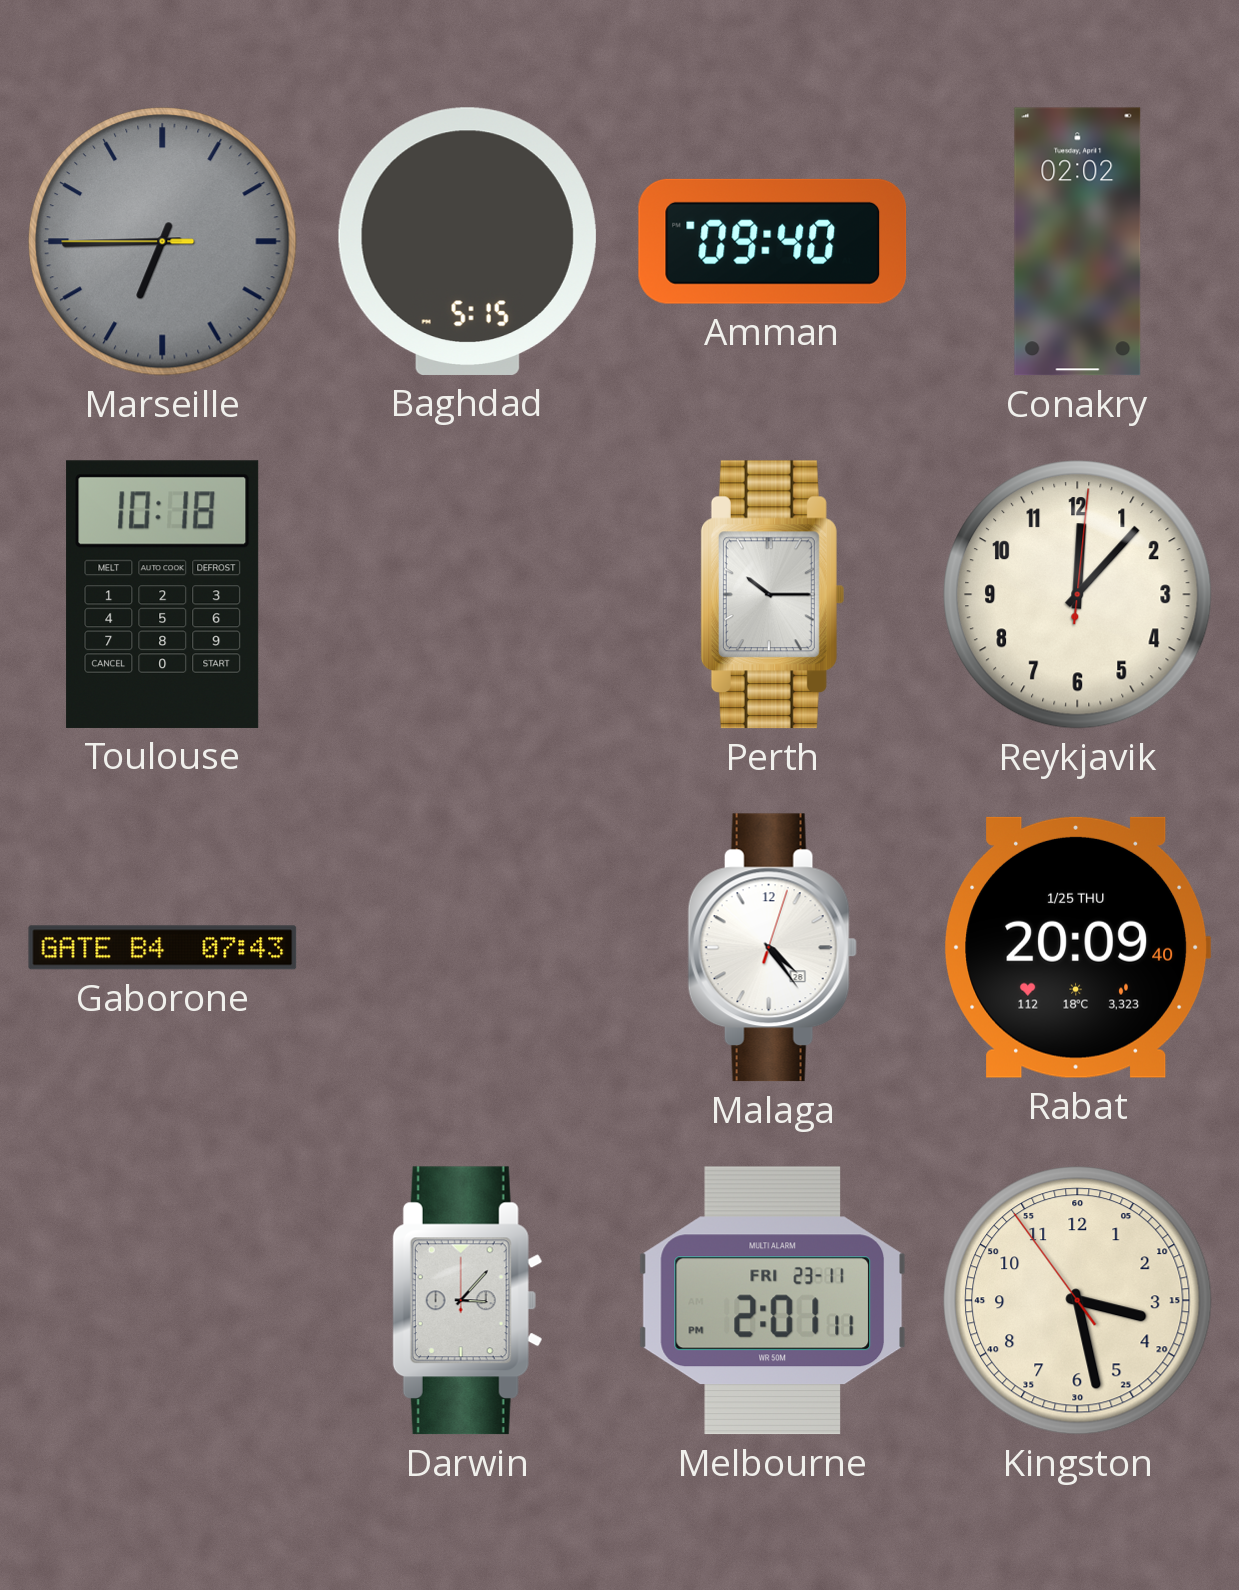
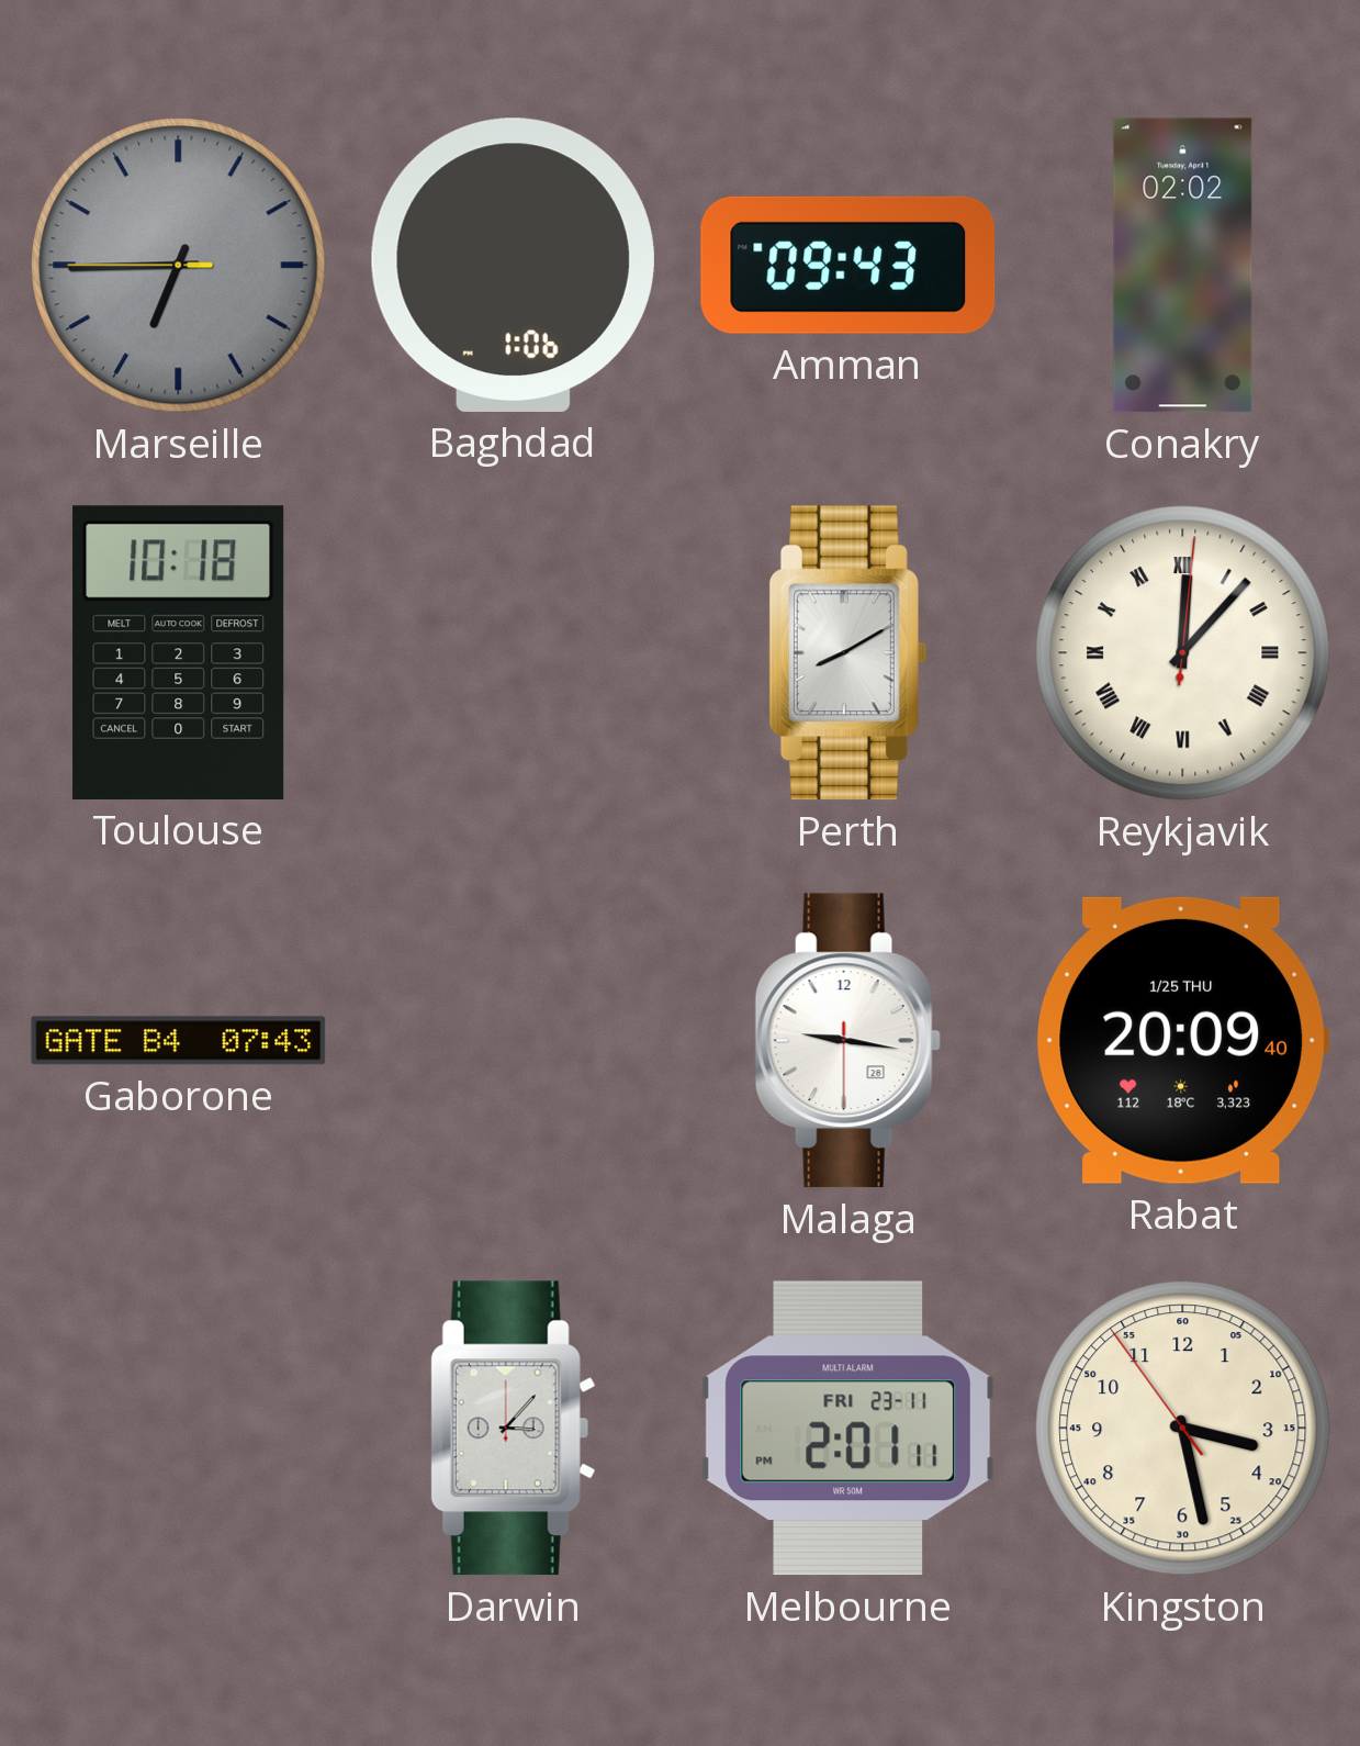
Baghdad: 5:15 -> 1:06 (513, 265)
Amman: 09:40 -> 09:43 (848, 265)
Perth: 10:15 -> 8:10 (847, 653)
Reykjavik numerals: Arabic -> Roman (1183, 653)
Malaga: 4:24 -> 9:16 (847, 1041)
